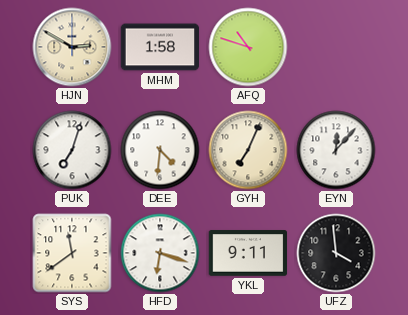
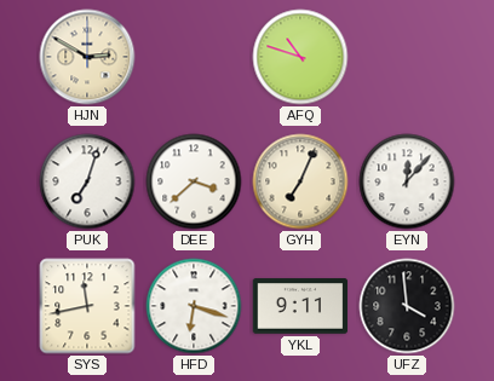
MHM: 1:58 -> none (160, 47)
DEE: 4:31 -> 3:38 (194, 181)
SYS: 11:39 -> 11:43 (87, 306)
